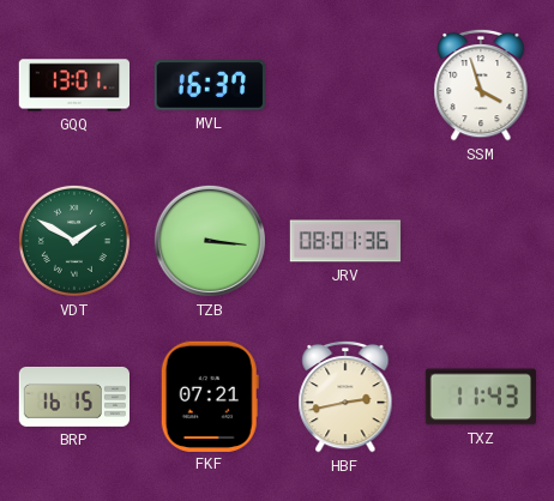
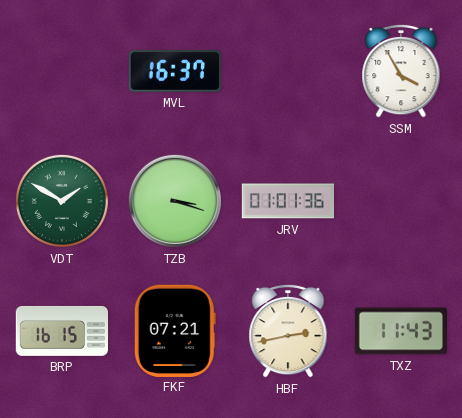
GQQ: 13:01 -> none (74, 85)
SSM: 3:57 -> 3:55 (401, 71)
TZB: 3:16 -> 3:18 (175, 201)
JRV: 08:01 -> 01:01 (288, 201)
